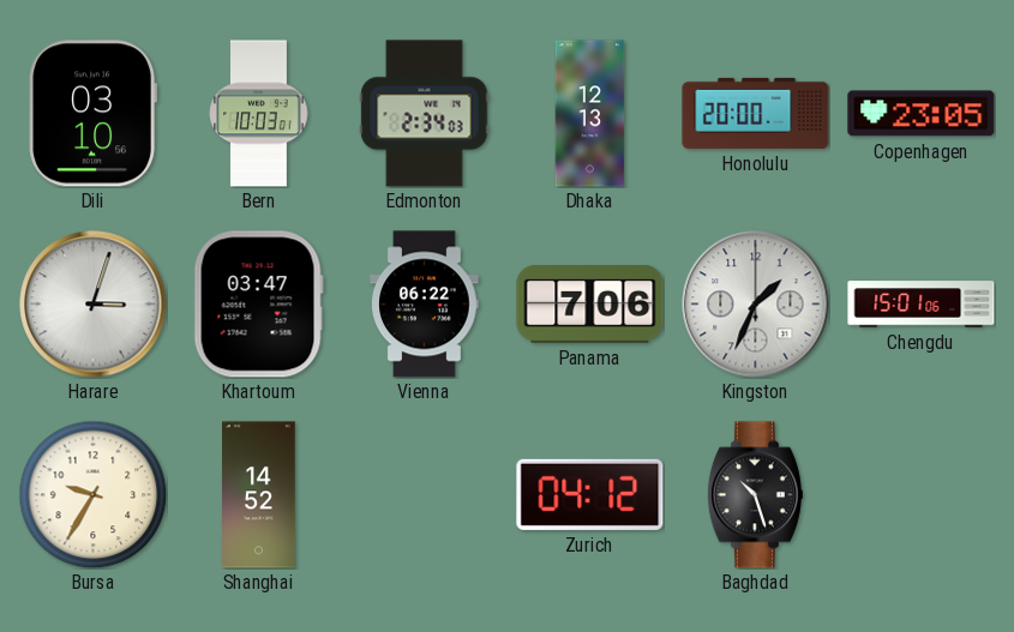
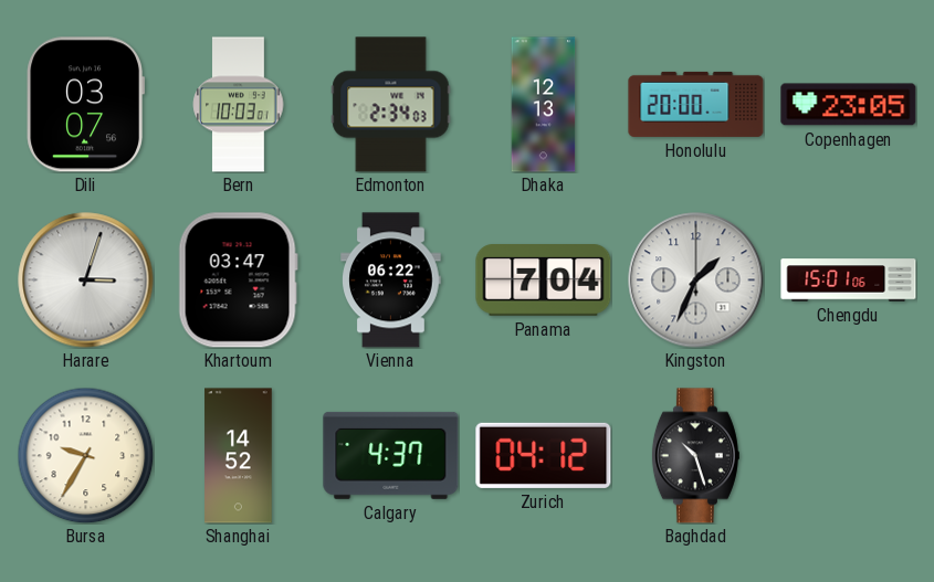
Dili: 03:10 -> 03:07 (85, 105)
Panama: 7:06 -> 7:04 (544, 281)
Calgary: none -> 4:37 (391, 455)
